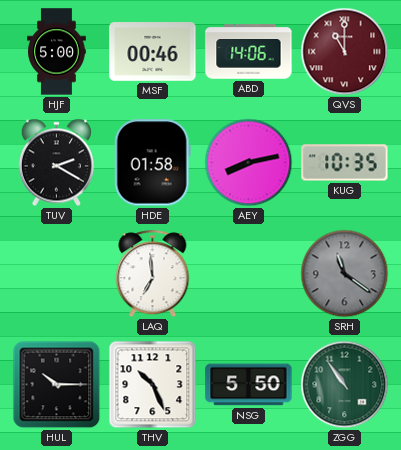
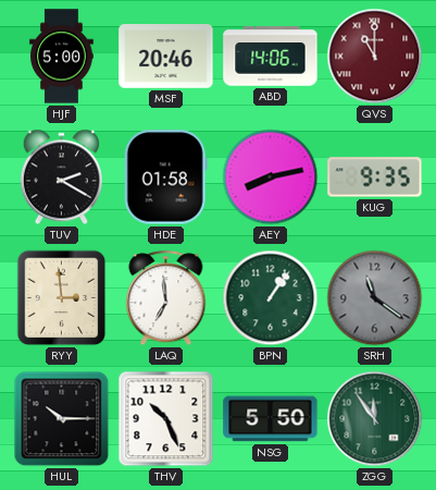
MSF: 00:46 -> 20:46 (166, 57)
KUG: 10:35 -> 9:35 (375, 177)
RYY: none -> 2:59 (62, 298)
BPN: none -> 1:06 (271, 298)
ZGG: 10:54 -> 11:54 (375, 419)
